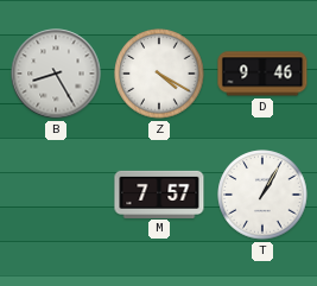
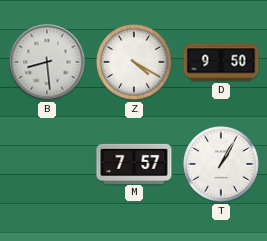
B: 8:25 -> 8:29 (47, 62)
D: 9:46 -> 9:50 (221, 62)
